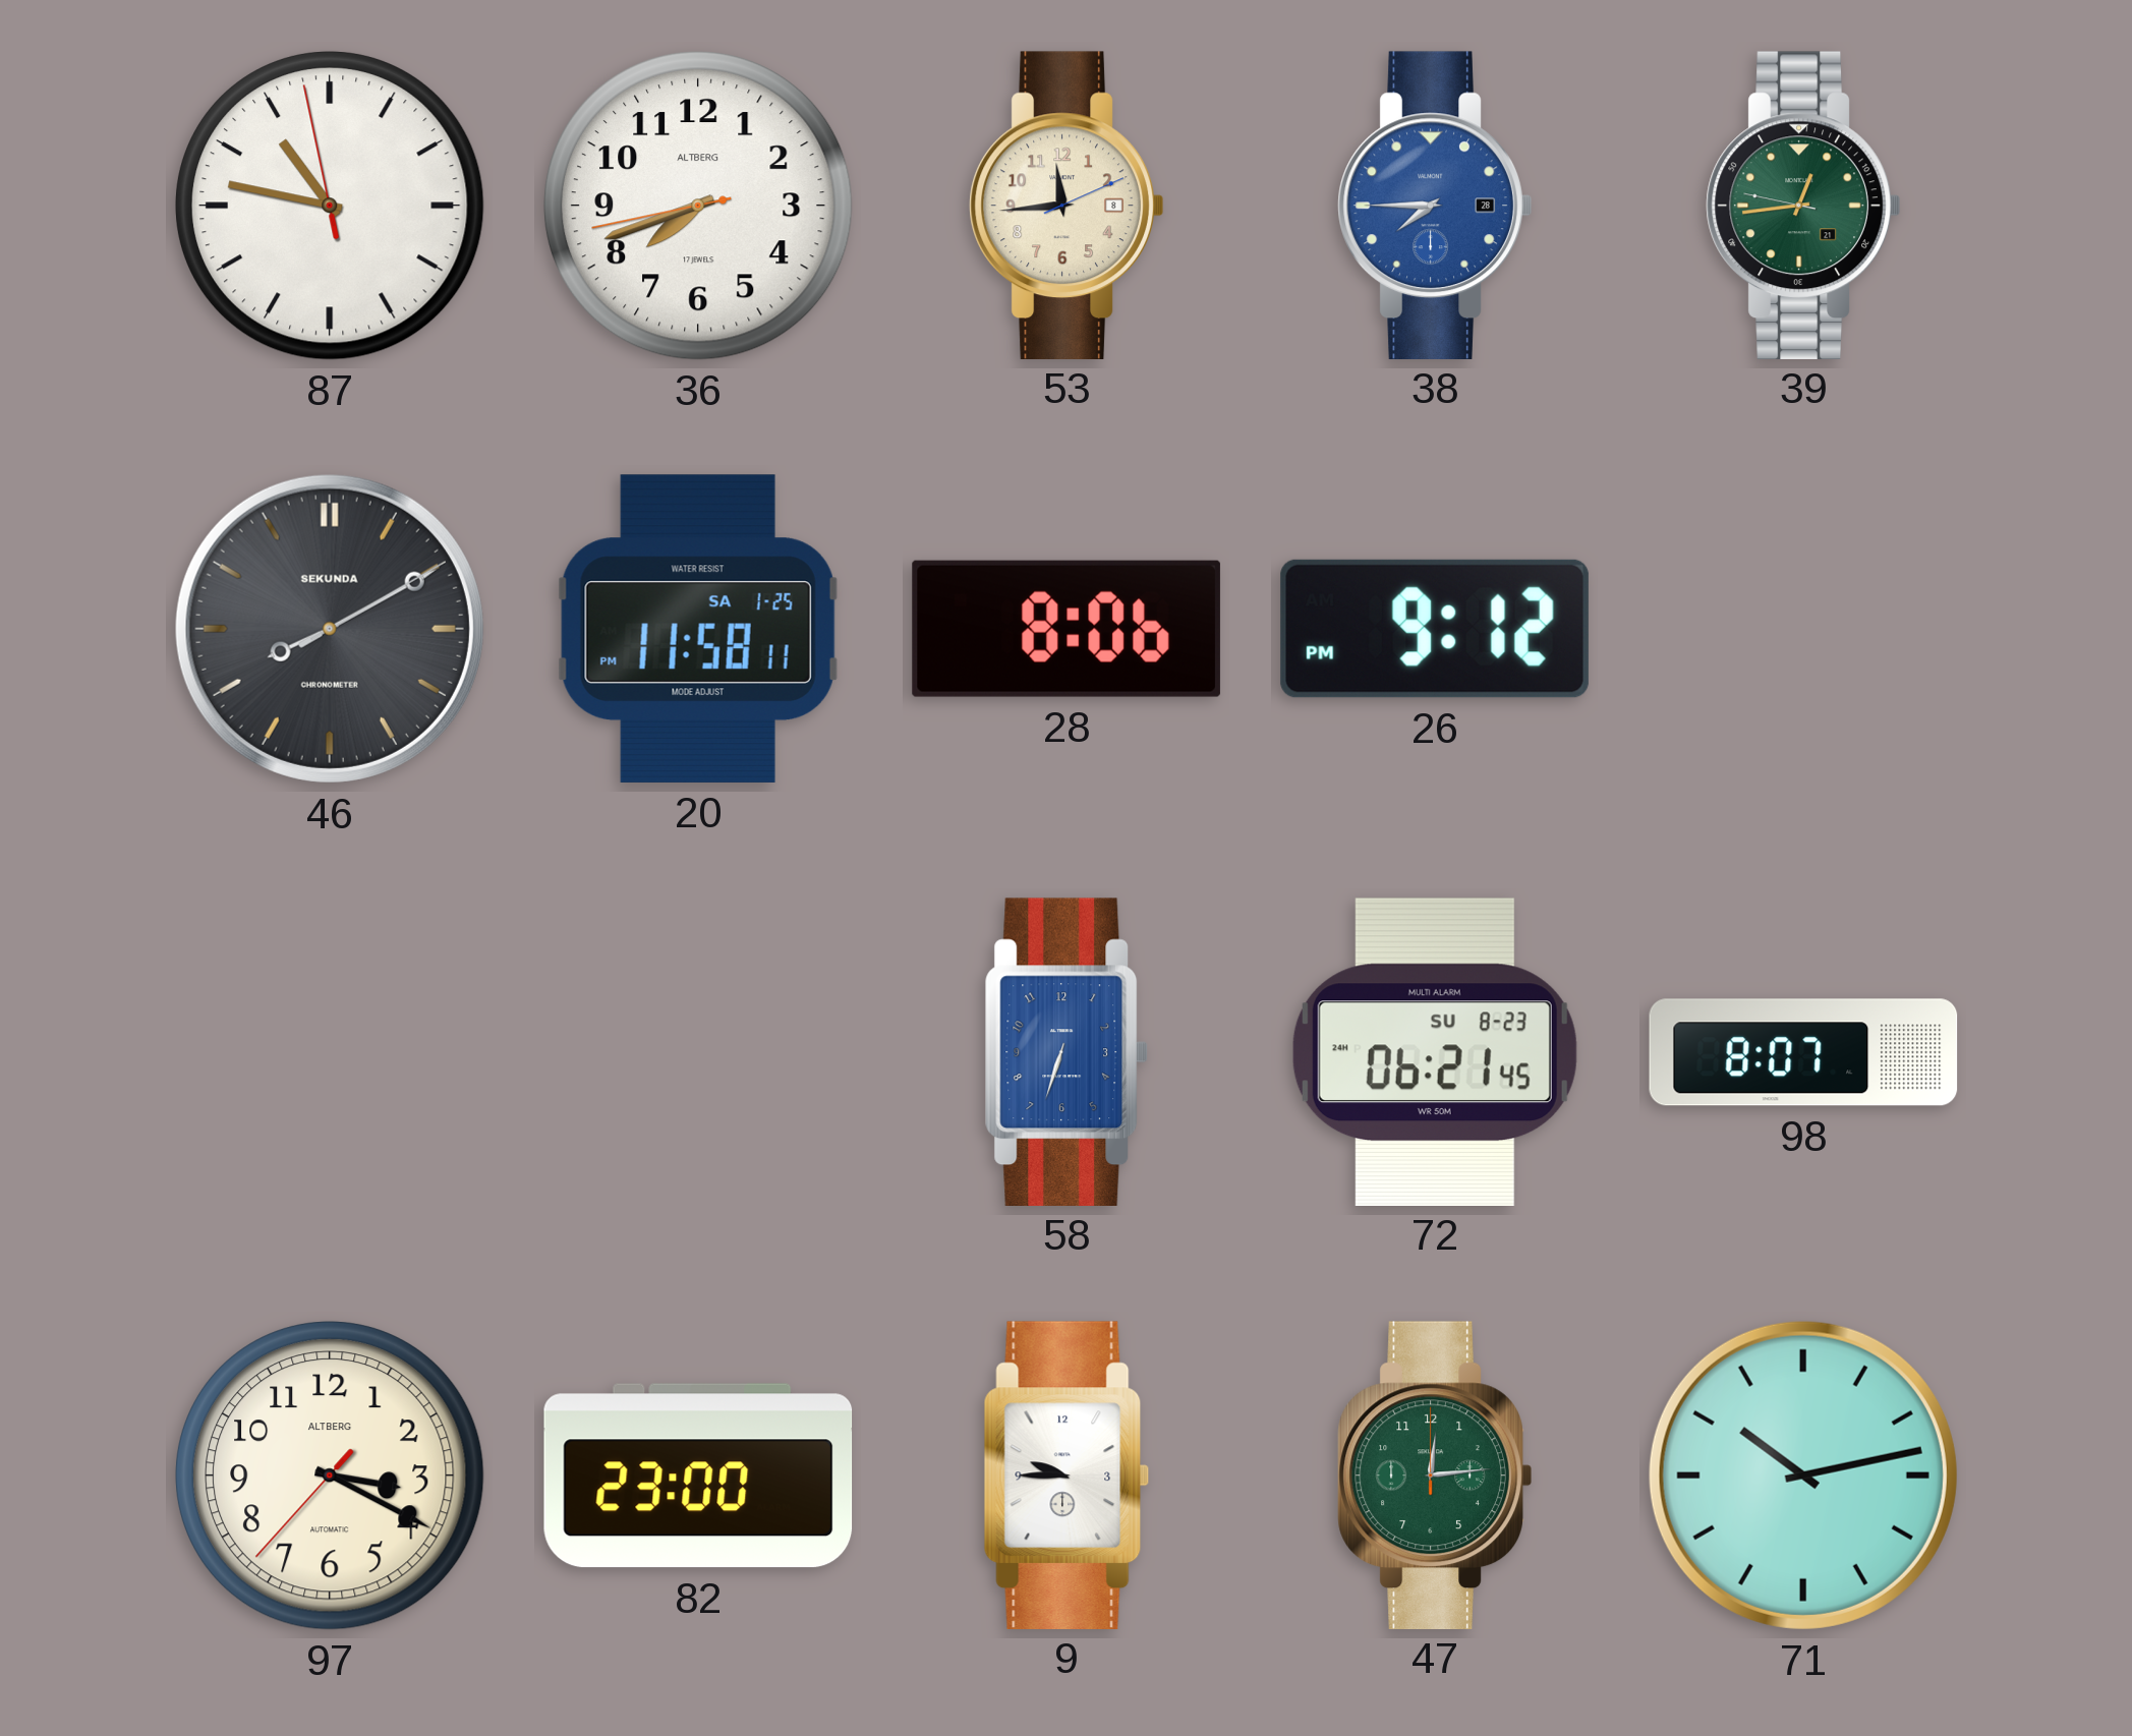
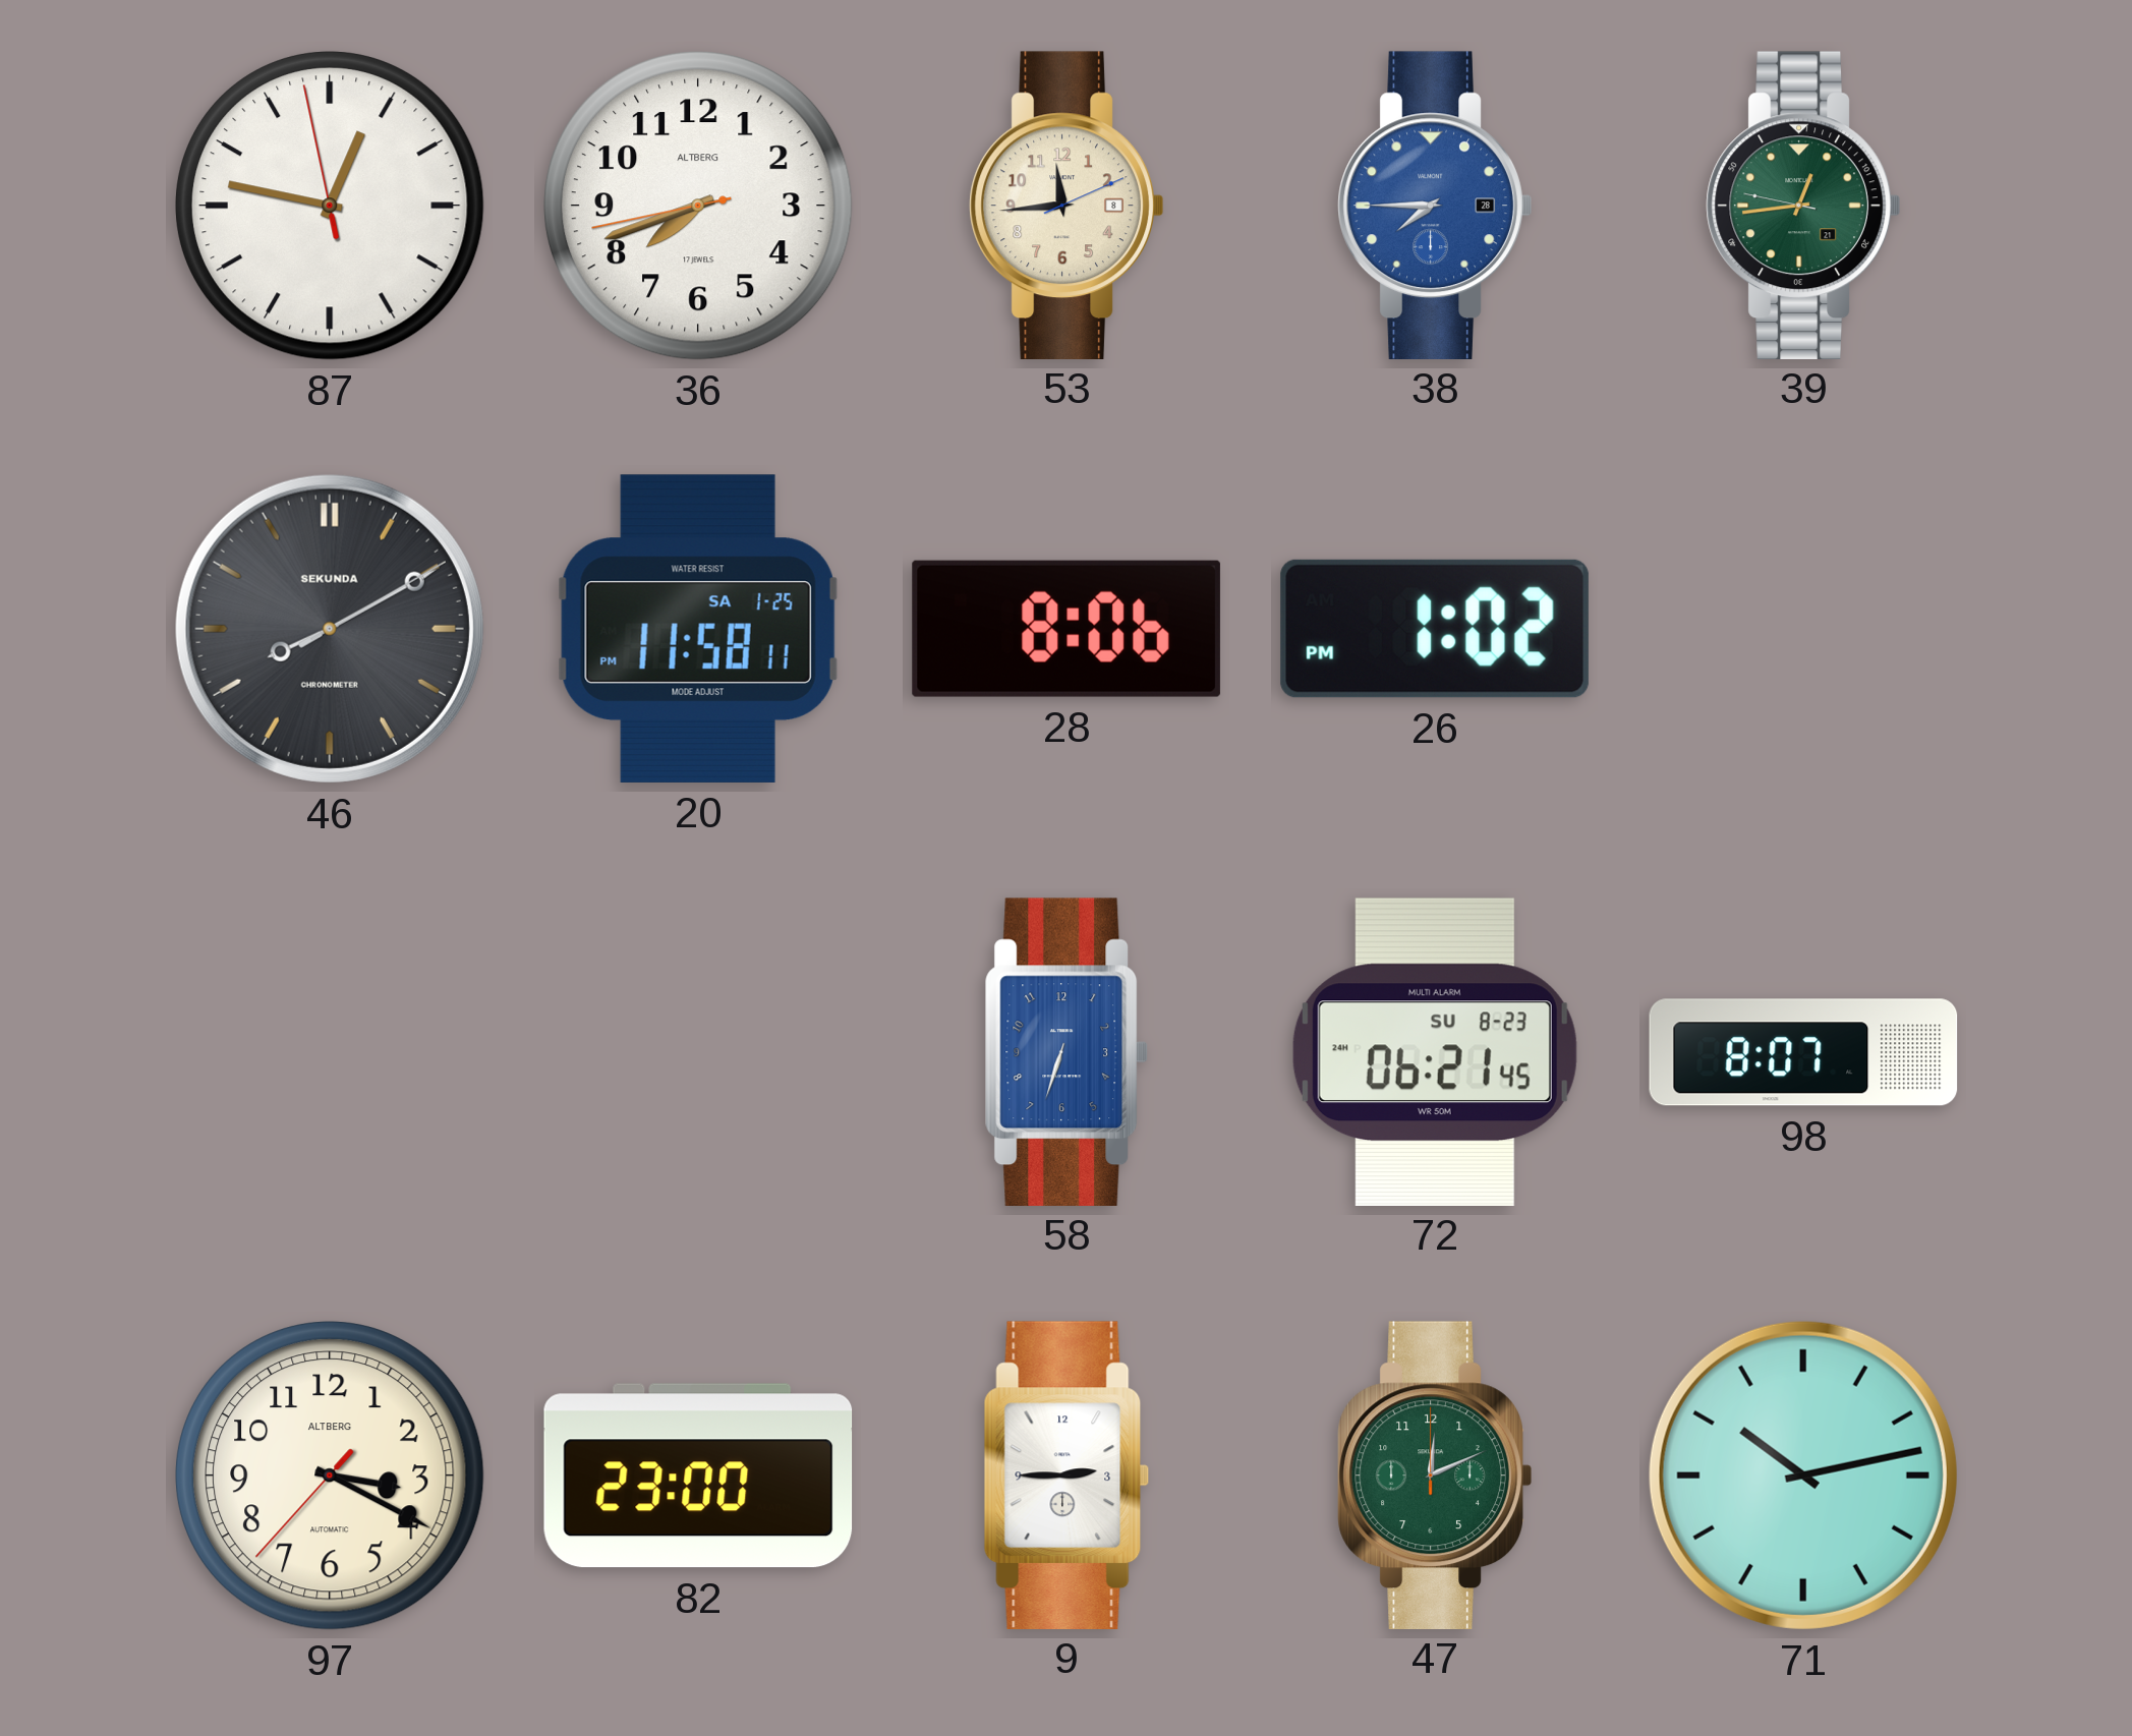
87: 10:46 -> 12:46 (330, 206)
26: 9:12 -> 1:02 (1435, 629)
9: 9:45 -> 2:45 (1067, 1474)
47: 12:14 -> 12:11 (1435, 1474)
